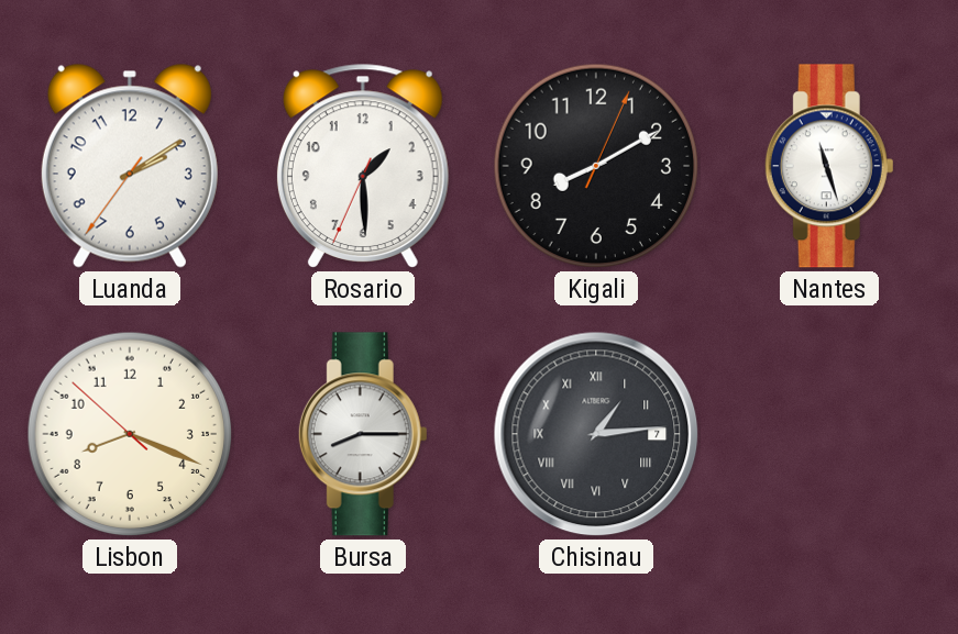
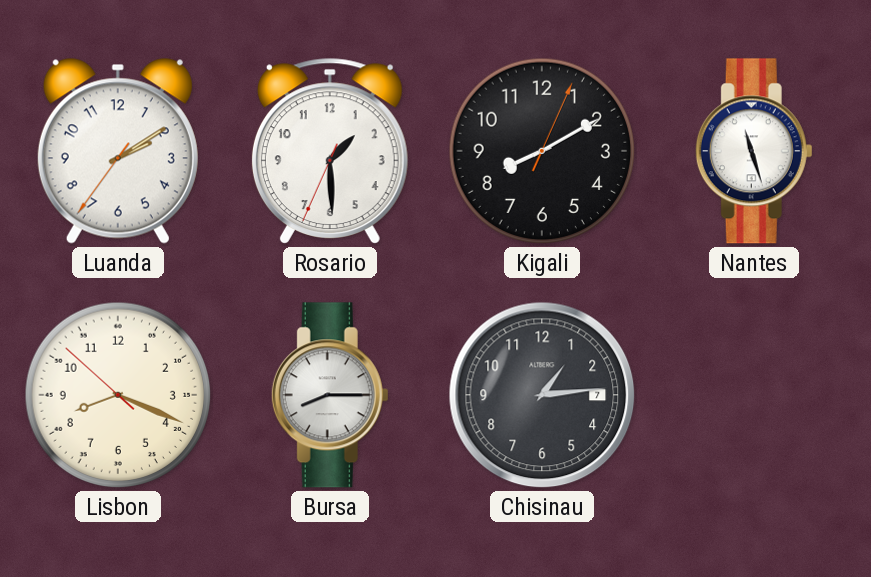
Chisinau numerals: Roman -> Arabic (542, 395)
